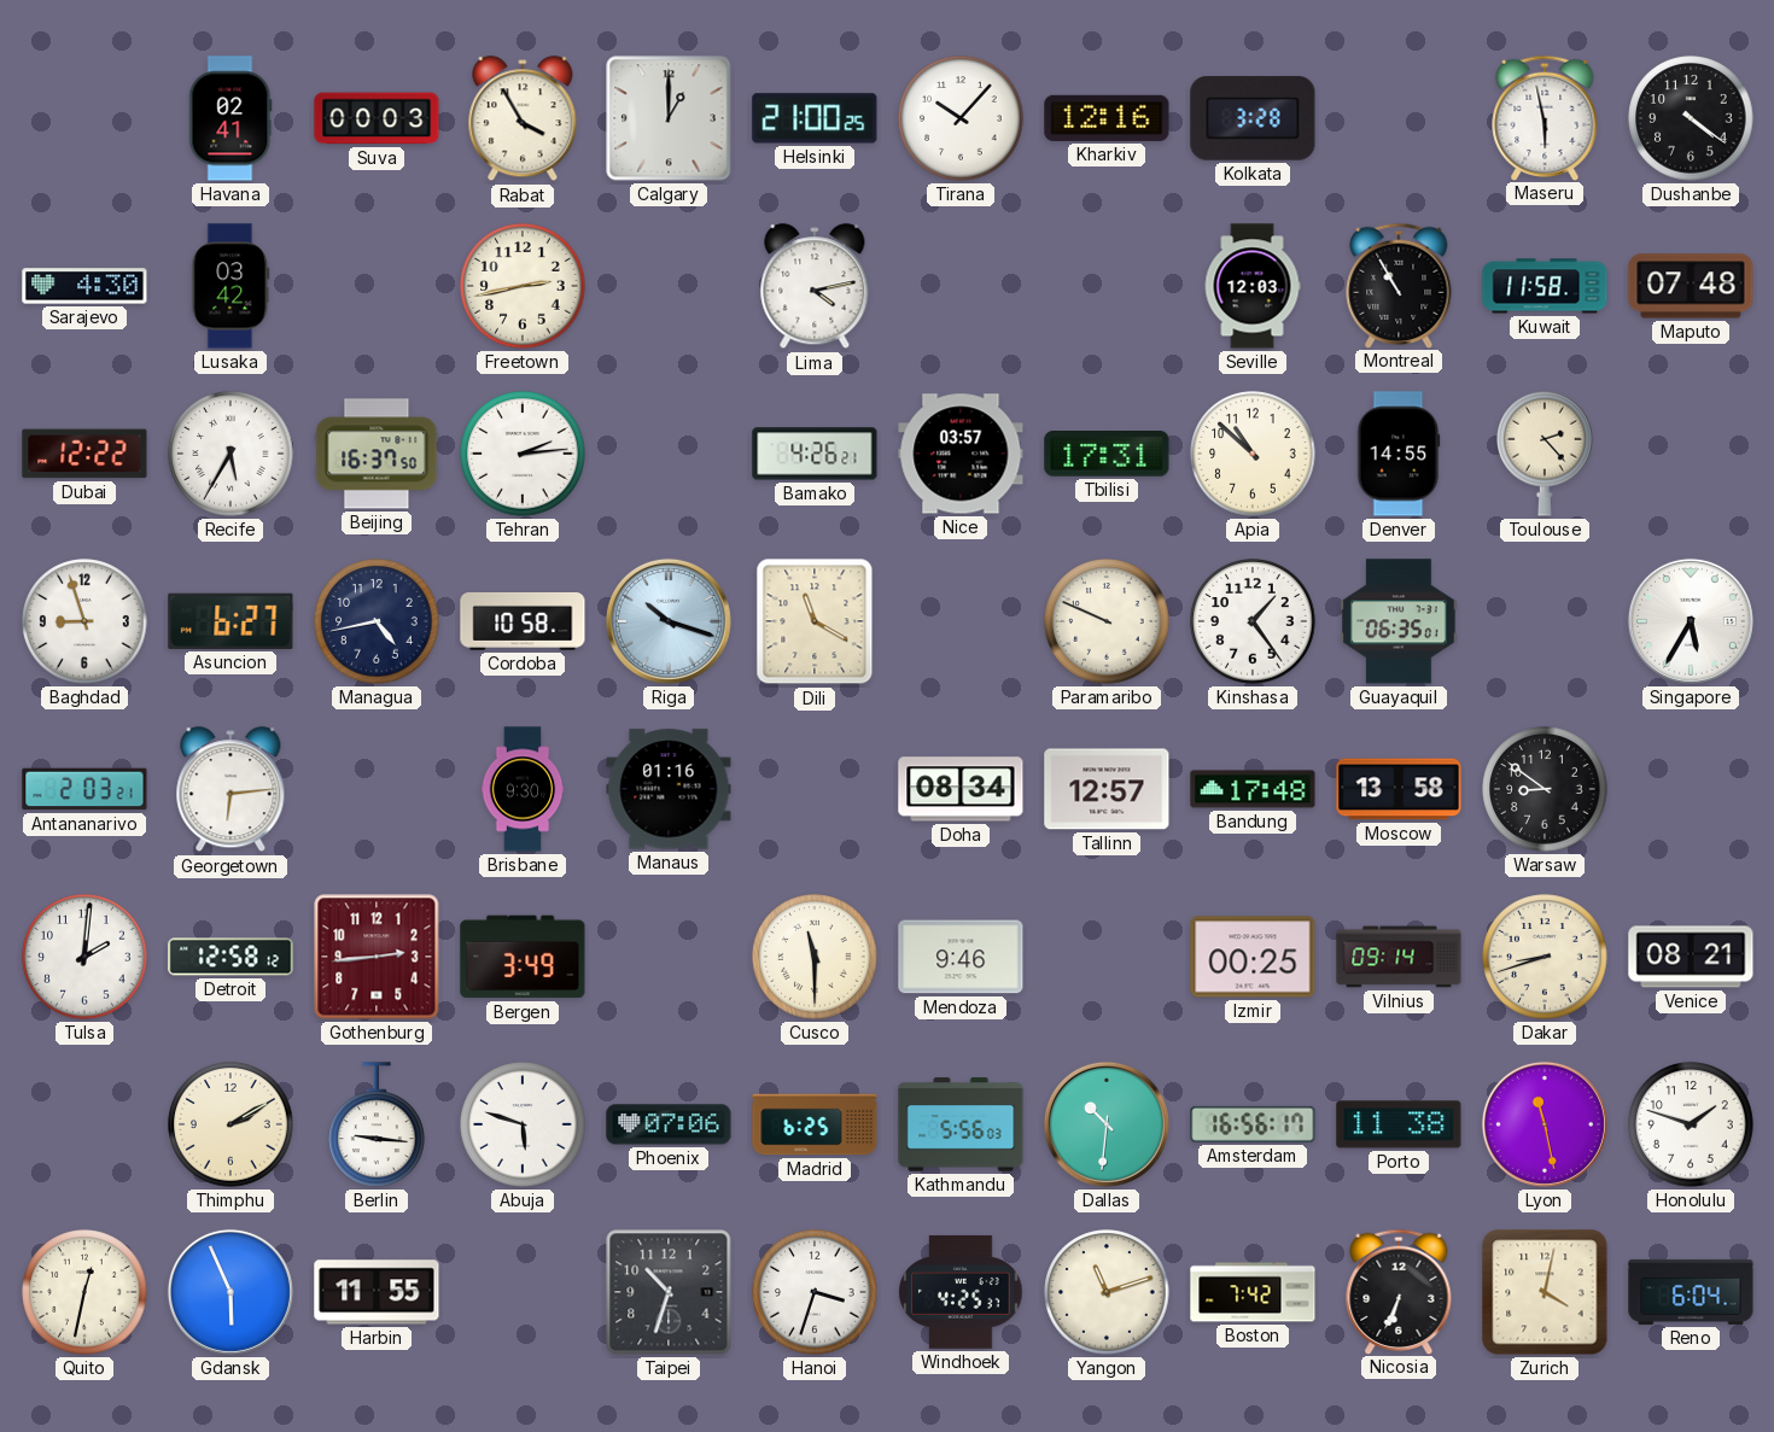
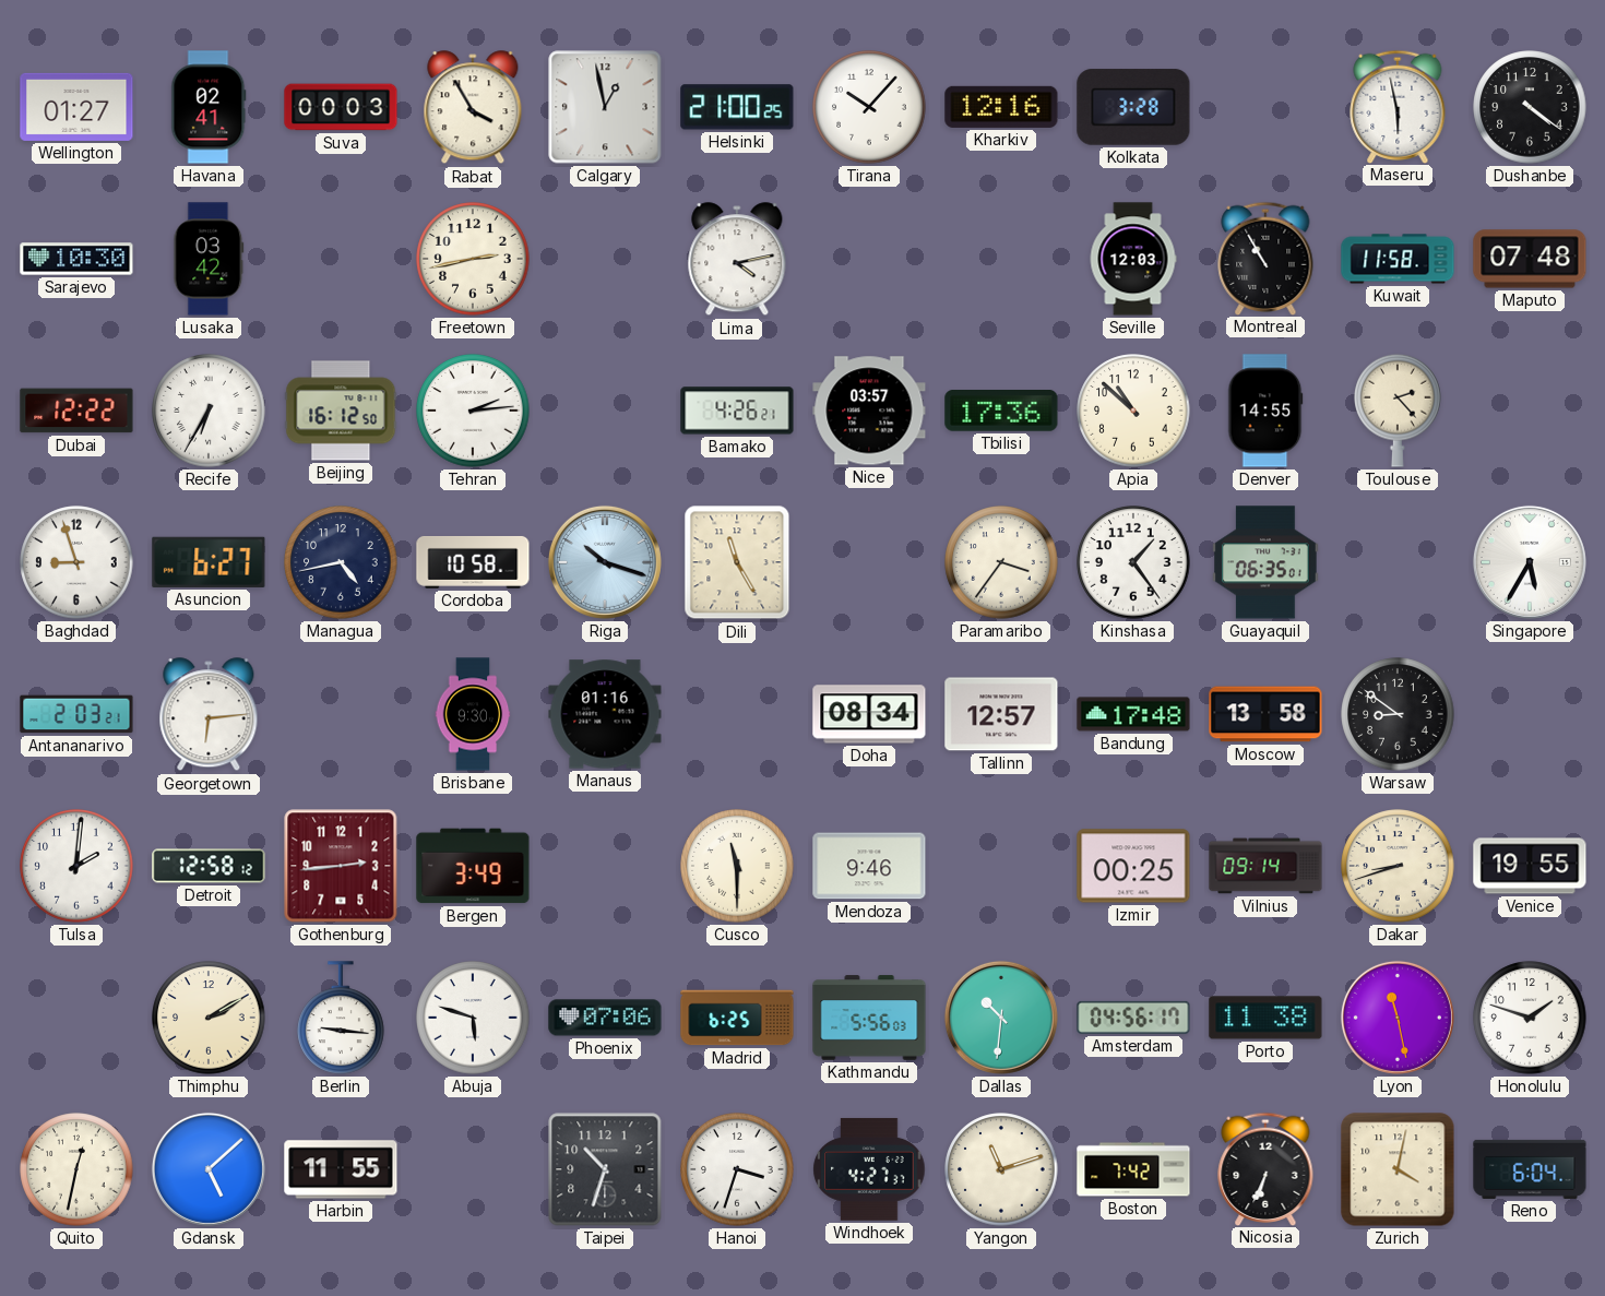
Wellington: none -> 01:27 (76, 107)
Calgary: 1:00 -> 12:58 (605, 107)
Sarajevo: 4:30 -> 10:30 (76, 259)
Recife: 5:35 -> 6:35 (209, 411)
Beijing: 16:37 -> 16:12 (341, 411)
Tbilisi: 17:31 -> 17:36 (1001, 412)
Dili: 11:20 -> 11:25 (737, 562)
Paramaribo: 9:49 -> 3:36 (1001, 562)
Venice: 08:21 -> 19:55 (1530, 866)
Amsterdam: 16:56 -> 04:56 (1133, 1018)
Gdansk: 5:56 -> 5:08 (209, 1169)
Windhoek: 4:25 -> 4:27 (869, 1169)
